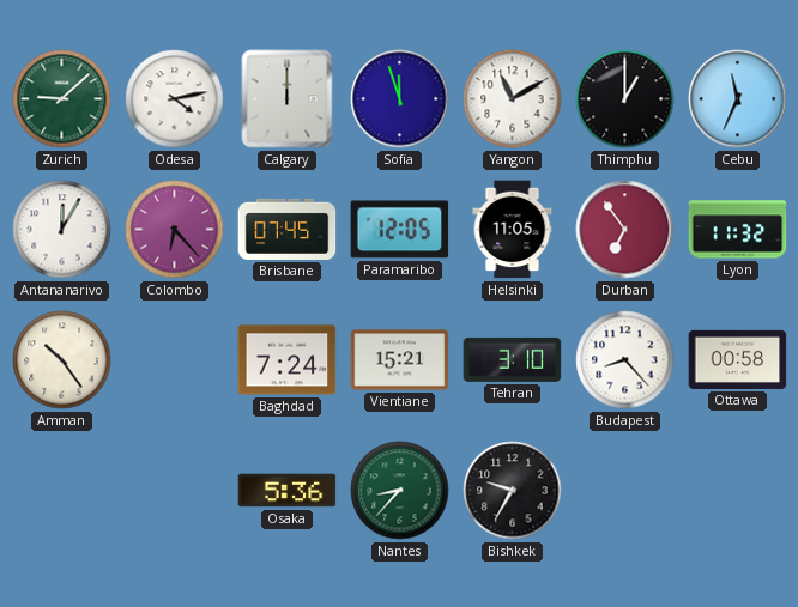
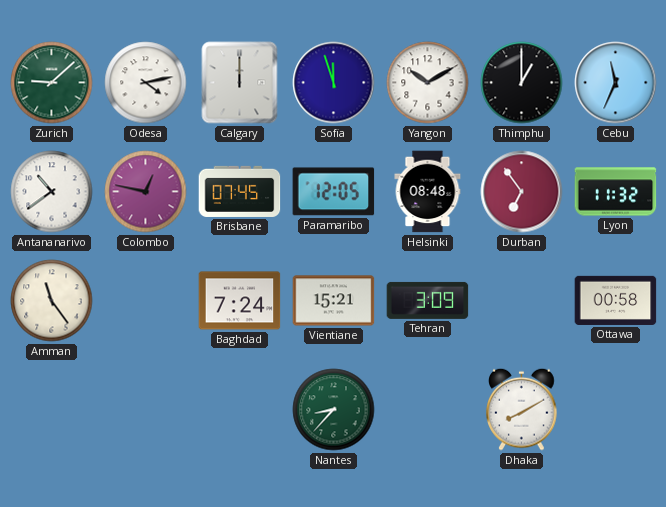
Yangon: 11:10 -> 10:10 (428, 83)
Antananarivo: 12:05 -> 10:39 (52, 192)
Colombo: 6:23 -> 12:47 (146, 192)
Helsinki: 11:05 -> 08:48 (428, 192)
Amman: 10:24 -> 11:24 (52, 301)
Tehran: 3:10 -> 3:09 (428, 300)
Budapest: 8:23 -> none (625, 360)
Osaka: 5:36 -> none (288, 491)
Bishkek: 9:35 -> none (513, 491)
Dhaka: none -> 8:10 (522, 409)
